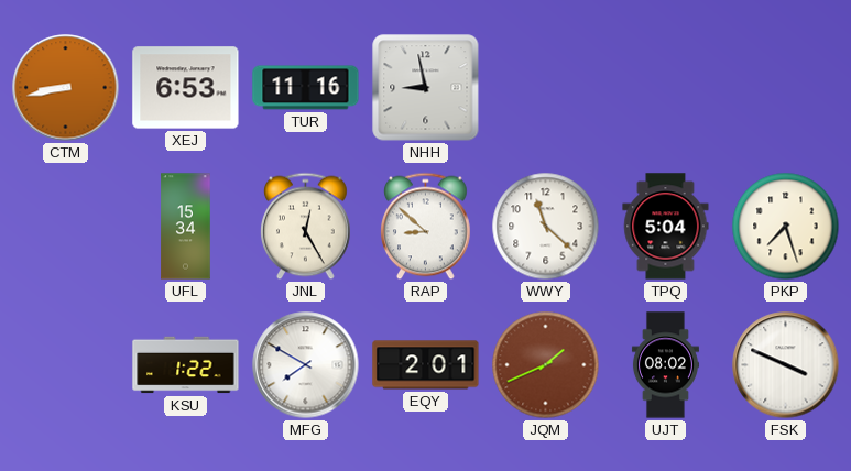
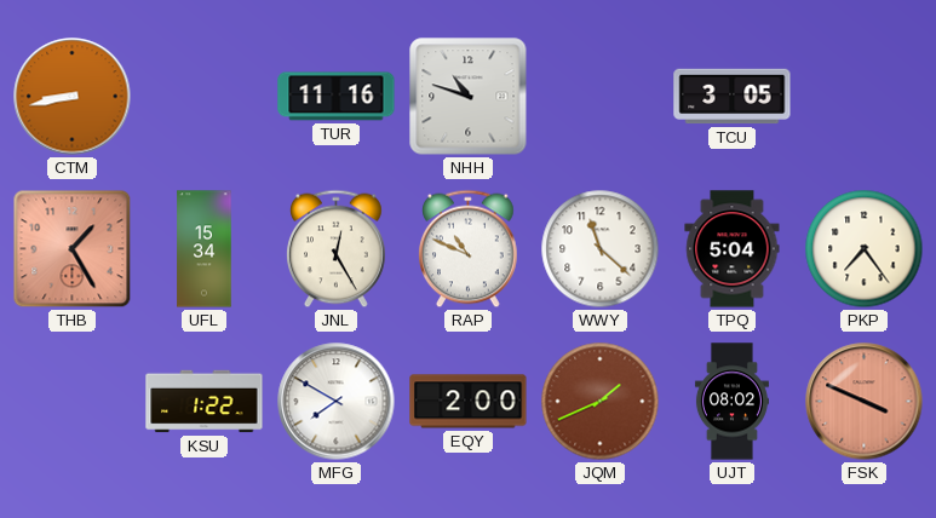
XEJ: 6:53 -> none (186, 88)
NHH: 8:58 -> 10:48 (469, 97)
TCU: none -> 3:05 (733, 97)
THB: none -> 1:25 (73, 249)
RAP: 8:52 -> 10:49 (469, 249)
PKP: 7:27 -> 7:24 (865, 249)
EQY: 2:01 -> 2:00 (469, 402)
FSK dial: white -> salmon (865, 402)
